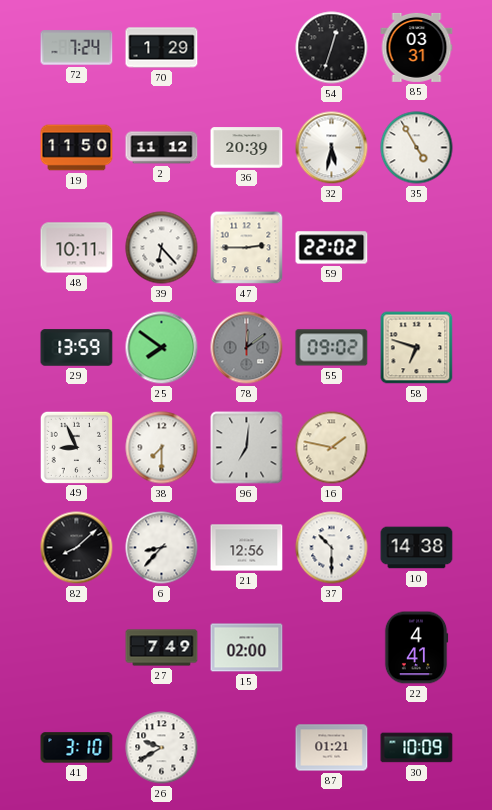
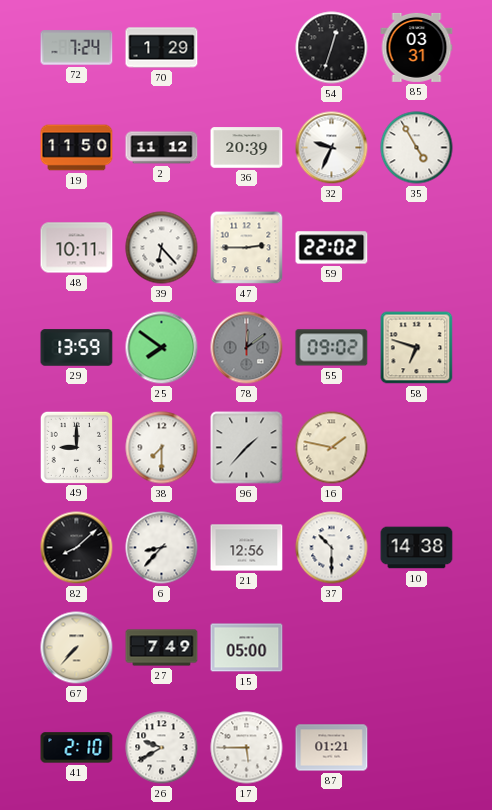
32: 5:32 -> 9:34 (332, 148)
49: 8:56 -> 9:00 (76, 447)
96: 7:01 -> 1:37 (247, 448)
67: none -> 7:37 (77, 648)
15: 02:00 -> 05:00 (247, 648)
22: 4:41 -> none (416, 648)
41: 3:10 -> 2:10 (77, 748)
17: none -> 5:45 (247, 748)
30: 10:09 -> none (417, 748)
